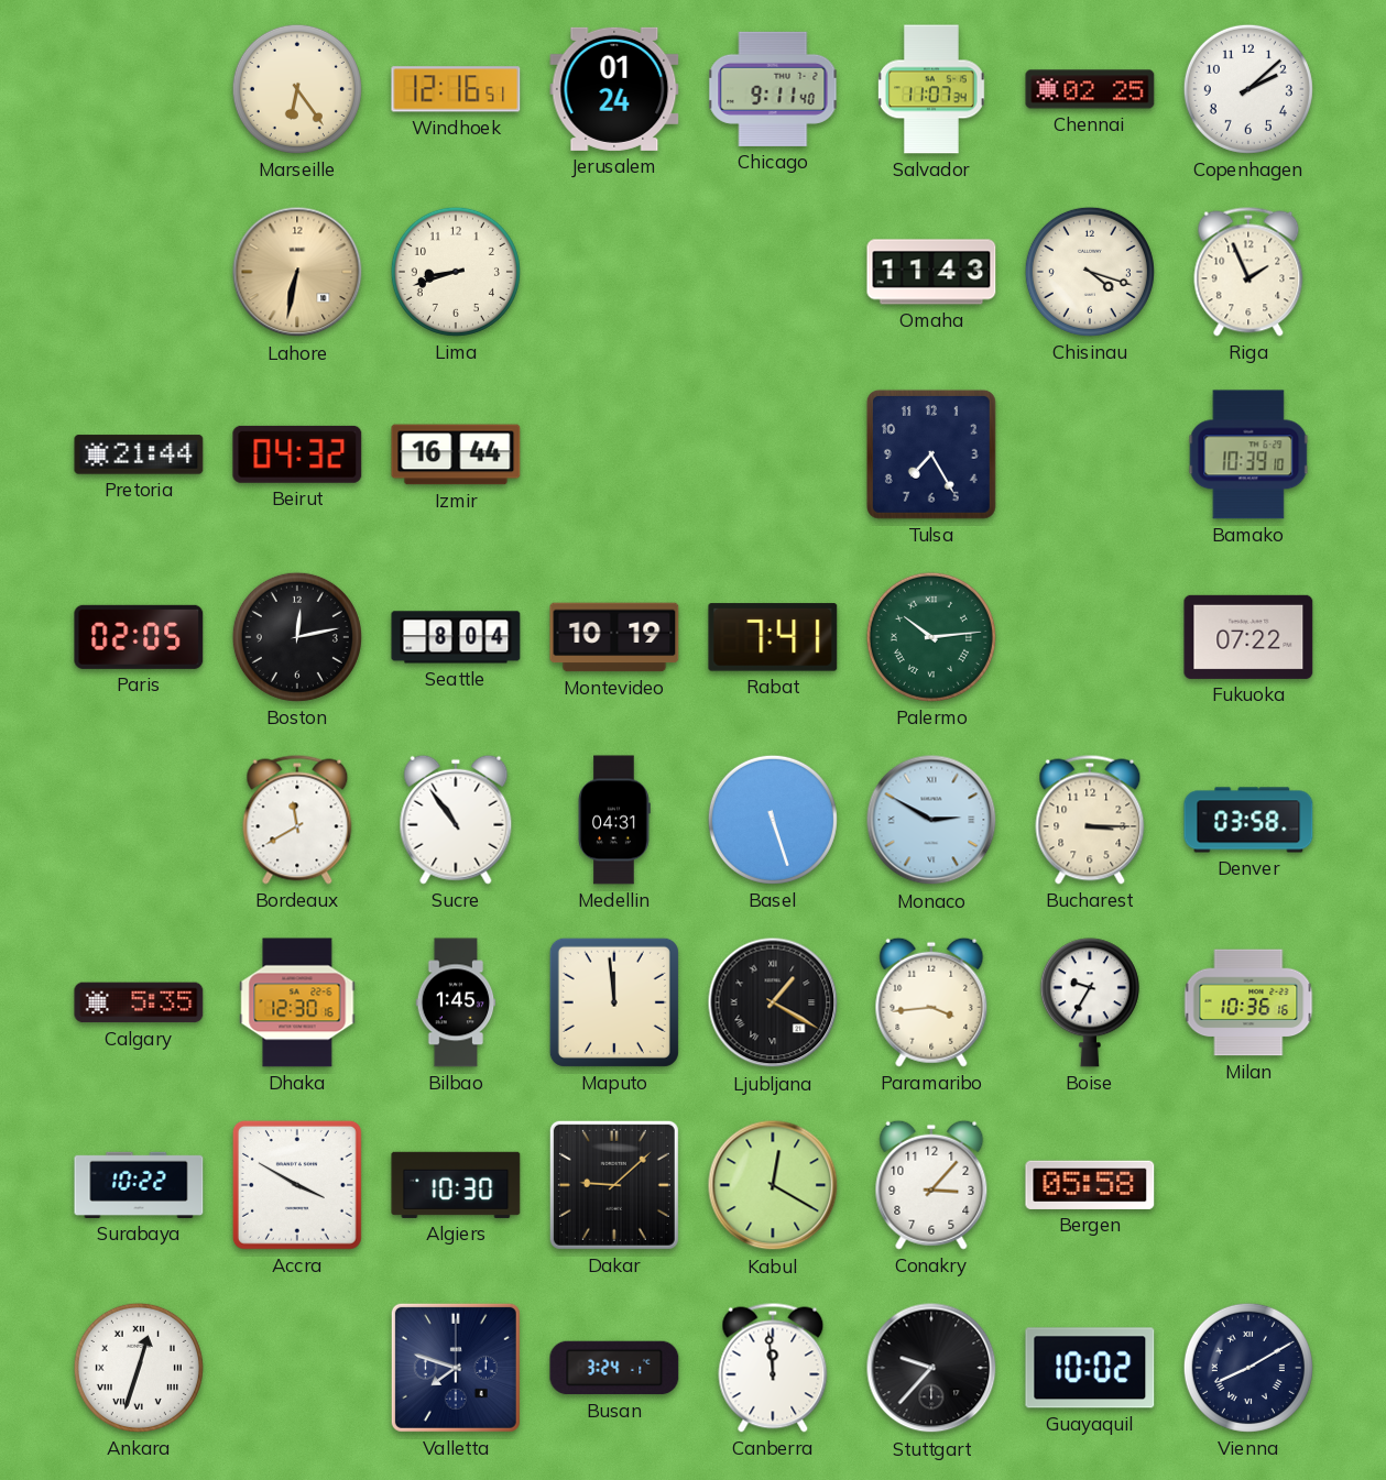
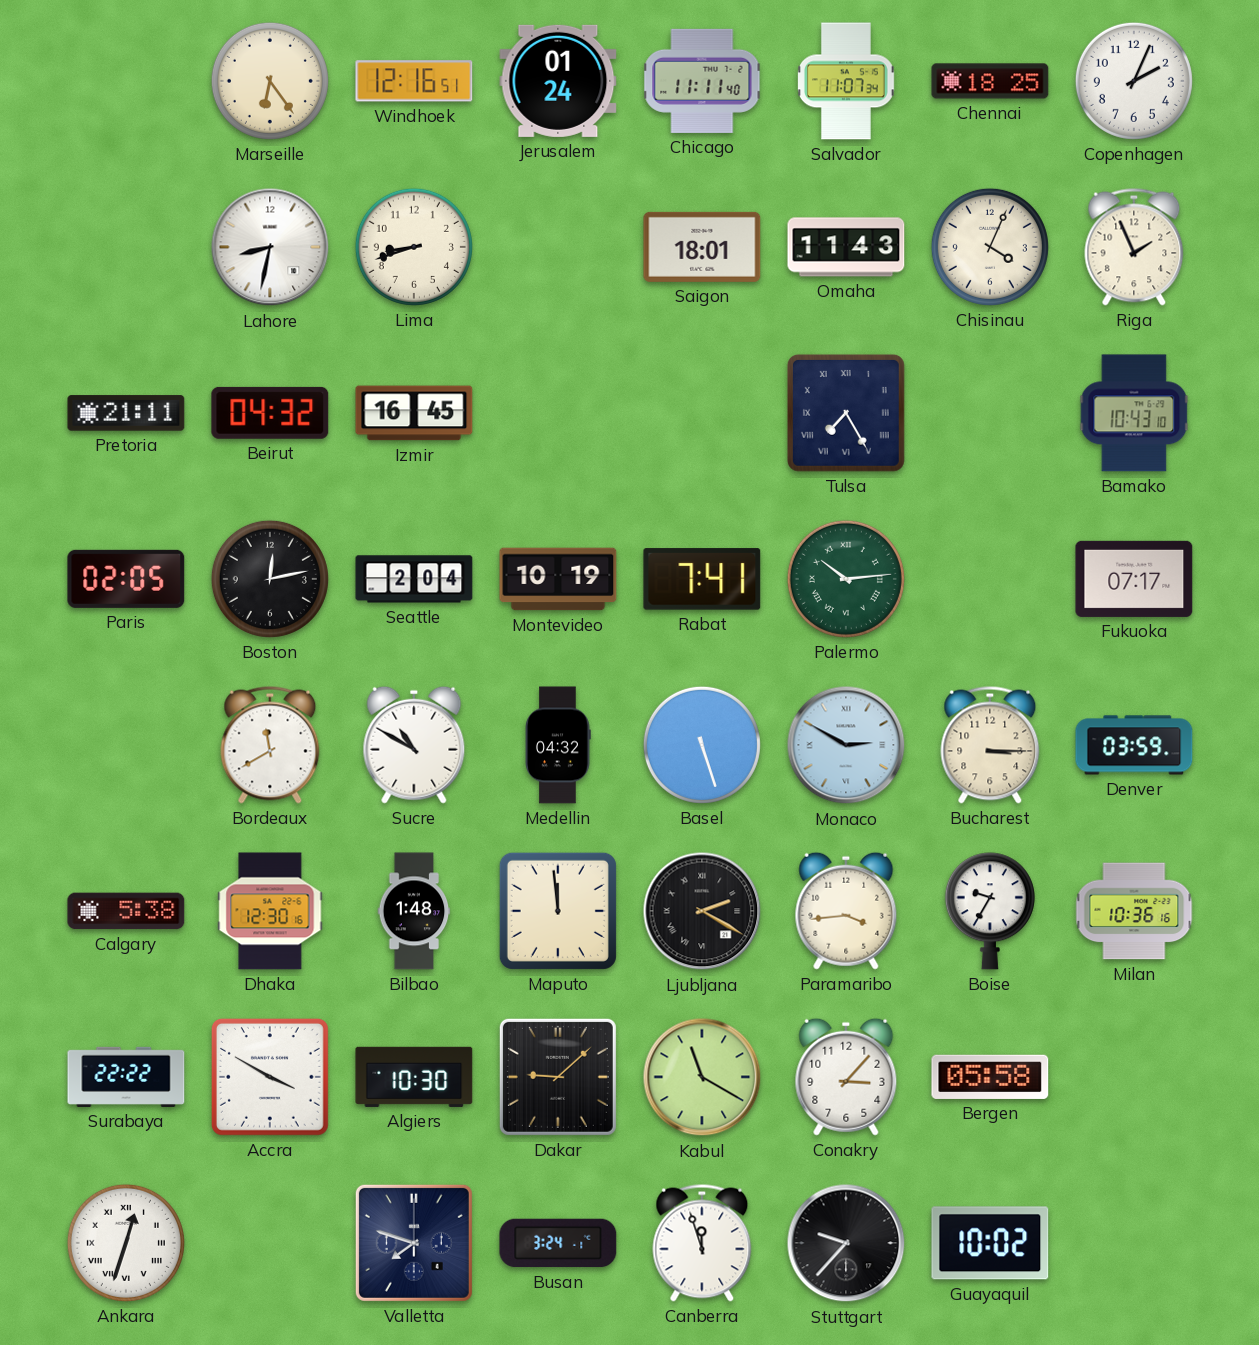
Chicago: 9:11 -> 11:11 (702, 81)
Chennai: 02:25 -> 18:25 (990, 81)
Copenhagen: 2:08 -> 2:04 (1134, 81)
Lahore: 6:32 -> 8:32 (270, 247)
Lahore dial: champagne -> white (270, 247)
Saigon: none -> 18:01 (702, 247)
Chisinau: 4:18 -> 4:04 (990, 247)
Pretoria: 21:44 -> 21:11 (126, 413)
Izmir: 16:44 -> 16:45 (414, 413)
Tulsa numerals: Arabic -> Roman (846, 413)
Bamako: 10:39 -> 10:43 (1134, 413)
Seattle: 8:04 -> 2:04 (414, 579)
Fukuoka: 07:22 -> 07:17 (1134, 579)
Sucre: 10:54 -> 10:50 (414, 745)
Medellin: 04:31 -> 04:32 (558, 745)
Denver: 03:58 -> 03:59 (1134, 745)
Calgary: 5:35 -> 5:38 (126, 911)
Bilbao: 1:45 -> 1:48 (414, 911)
Ljubljana: 1:20 -> 2:20 (702, 911)
Surabaya: 10:22 -> 22:22 (126, 1077)
Kabul: 12:20 -> 11:20 (702, 1077)
Canberra: 11:59 -> 11:57 (702, 1243)
Vienna: 8:10 -> none (1248, 1368)
